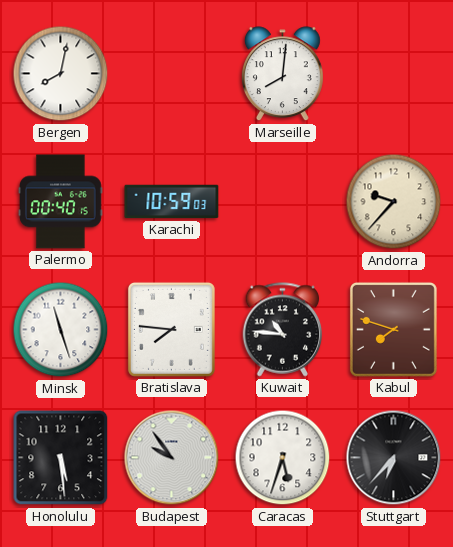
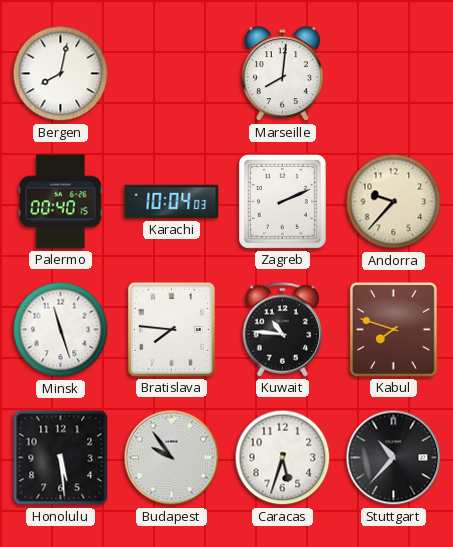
Karachi: 10:59 -> 10:04 (172, 202)
Zagreb: none -> 2:11 (282, 201)
Stuttgart: 6:37 -> 10:37 (394, 458)
